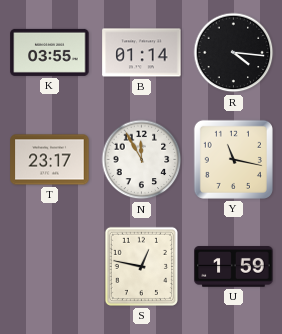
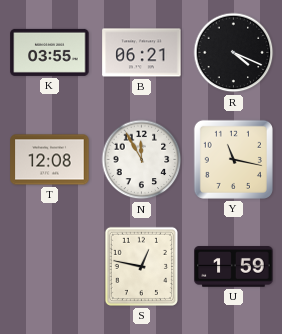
B: 01:14 -> 06:21 (142, 53)
R: 4:16 -> 4:19 (234, 53)
T: 23:17 -> 12:08 (50, 160)
